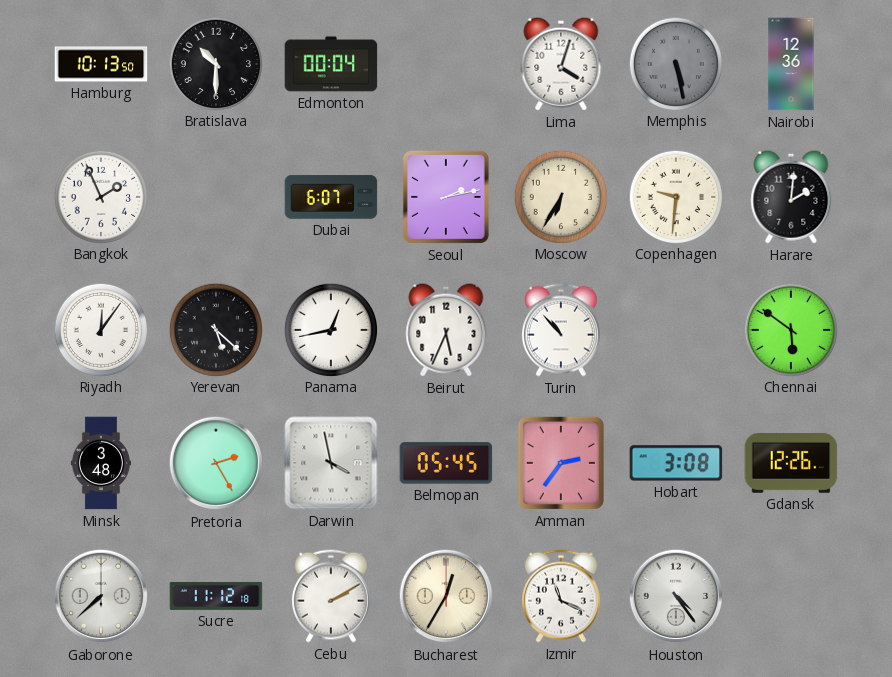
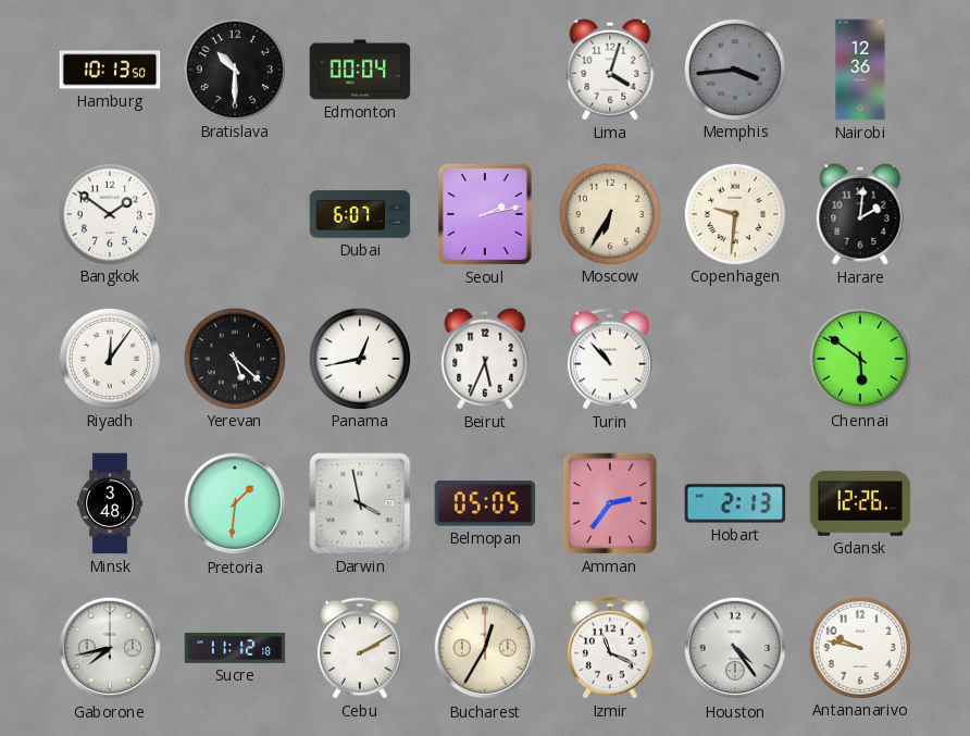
Memphis: 5:28 -> 3:44 (734, 68)
Bangkok: 1:56 -> 1:51 (109, 213)
Pretoria: 2:25 -> 1:31 (235, 503)
Belmopan: 05:45 -> 05:05 (485, 503)
Hobart: 3:08 -> 2:13 (735, 503)
Gaborone: 7:38 -> 7:43 (110, 648)
Antananarivo: none -> 9:47 (859, 647)
